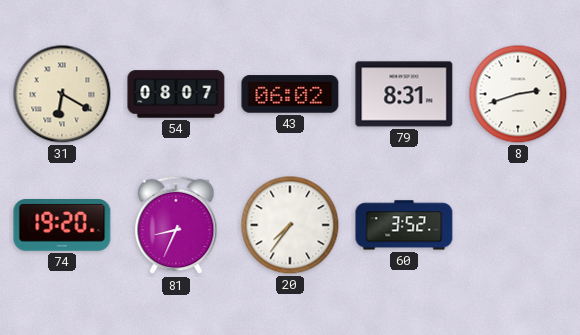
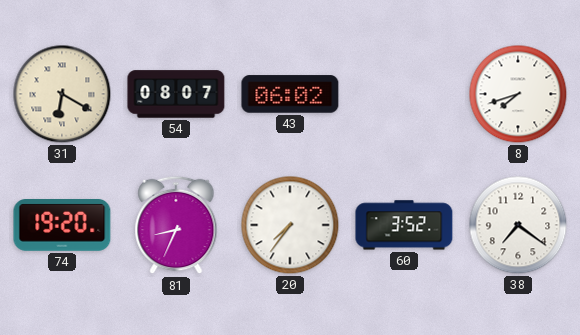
79: 8:31 -> none (404, 94)
8: 2:42 -> 7:42 (518, 94)
38: none -> 7:21 (518, 225)
